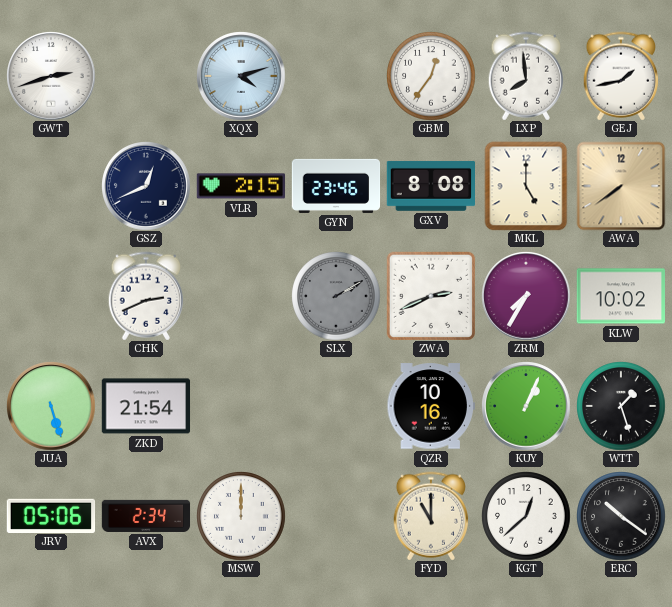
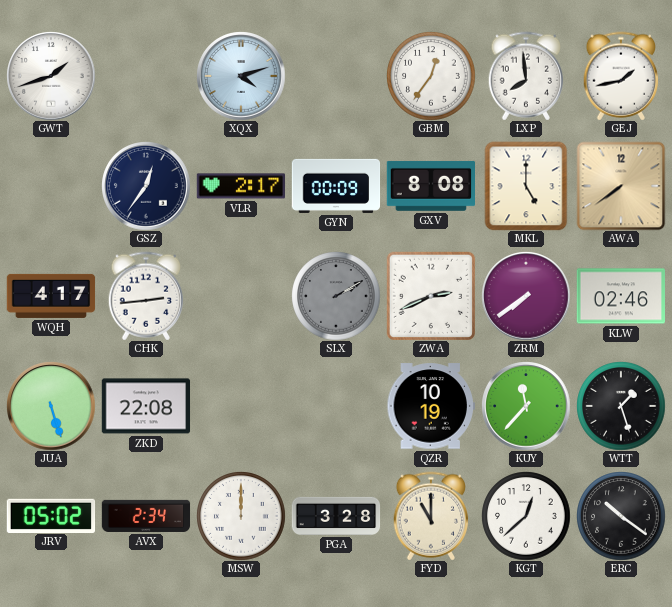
GWT: 2:42 -> 1:42 (51, 76)
GSZ: 12:41 -> 12:36 (146, 186)
VLR: 2:15 -> 2:17 (241, 186)
GYN: 23:46 -> 00:09 (336, 186)
WQH: none -> 4:17 (51, 296)
CHK: 2:41 -> 2:44 (146, 296)
ZRM: 7:35 -> 7:39 (526, 296)
KLW: 10:02 -> 02:46 (620, 296)
ZKD: 21:54 -> 22:08 (146, 406)
QZR: 10:16 -> 10:19 (430, 406)
KUY: 1:04 -> 11:37 (526, 406)
JRV: 05:06 -> 05:02 (51, 515)
PGA: none -> 3:28 (336, 516)
